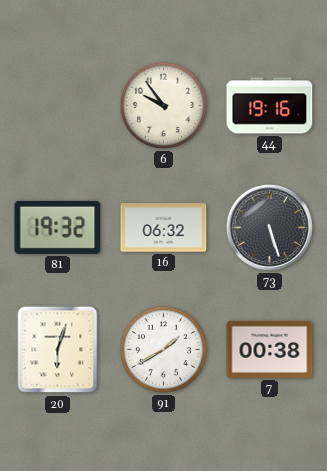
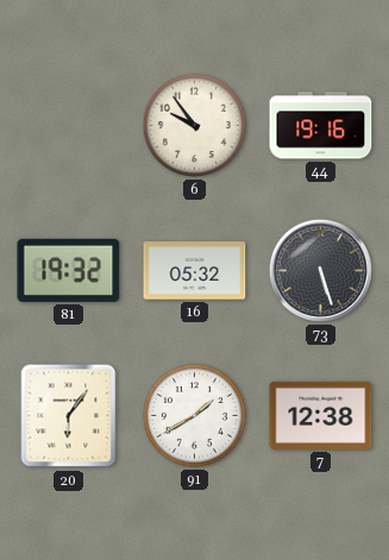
16: 06:32 -> 05:32 (195, 271)
20: 6:03 -> 6:06 (69, 416)
7: 00:38 -> 12:38 (321, 415)
